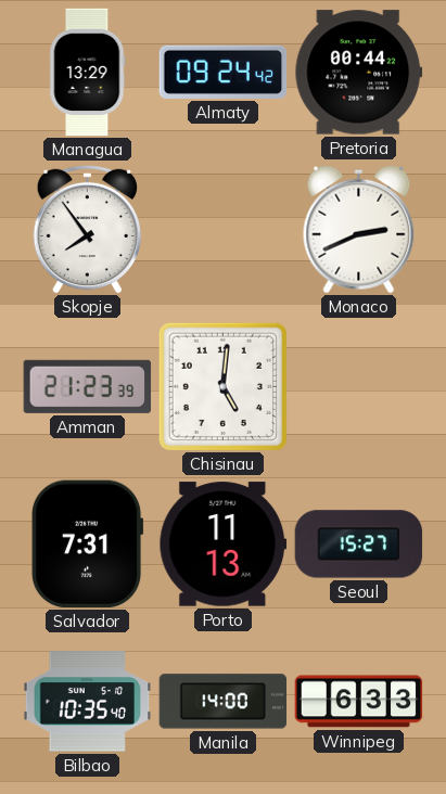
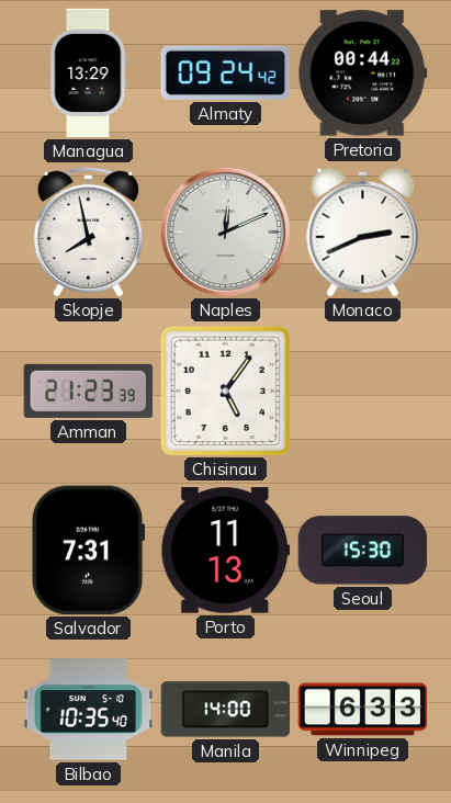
Skopje: 7:54 -> 7:58 (89, 231)
Naples: none -> 12:11 (225, 231)
Chisinau: 5:01 -> 5:06 (225, 391)
Seoul: 15:27 -> 15:30 (363, 551)
